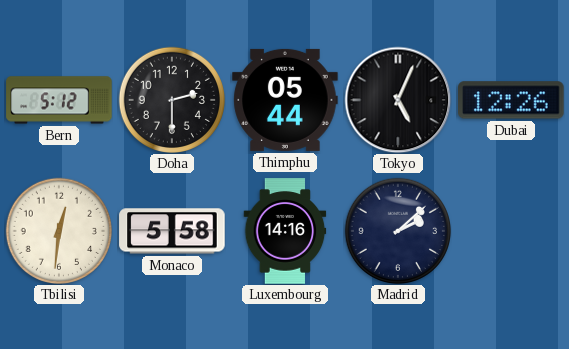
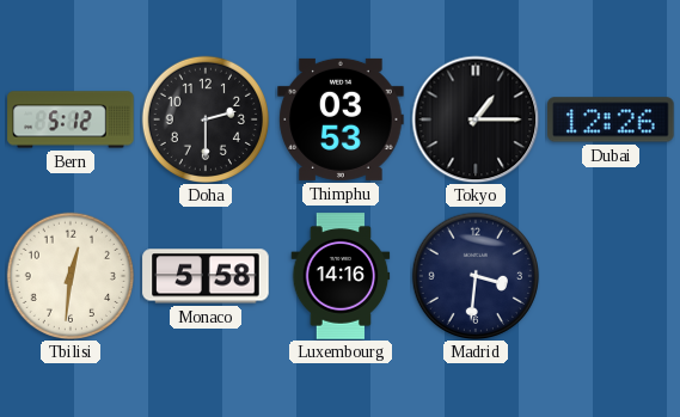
Thimphu: 05:44 -> 03:53 (341, 119)
Tokyo: 5:04 -> 1:15 (476, 119)
Madrid: 2:08 -> 3:31 (474, 275)
